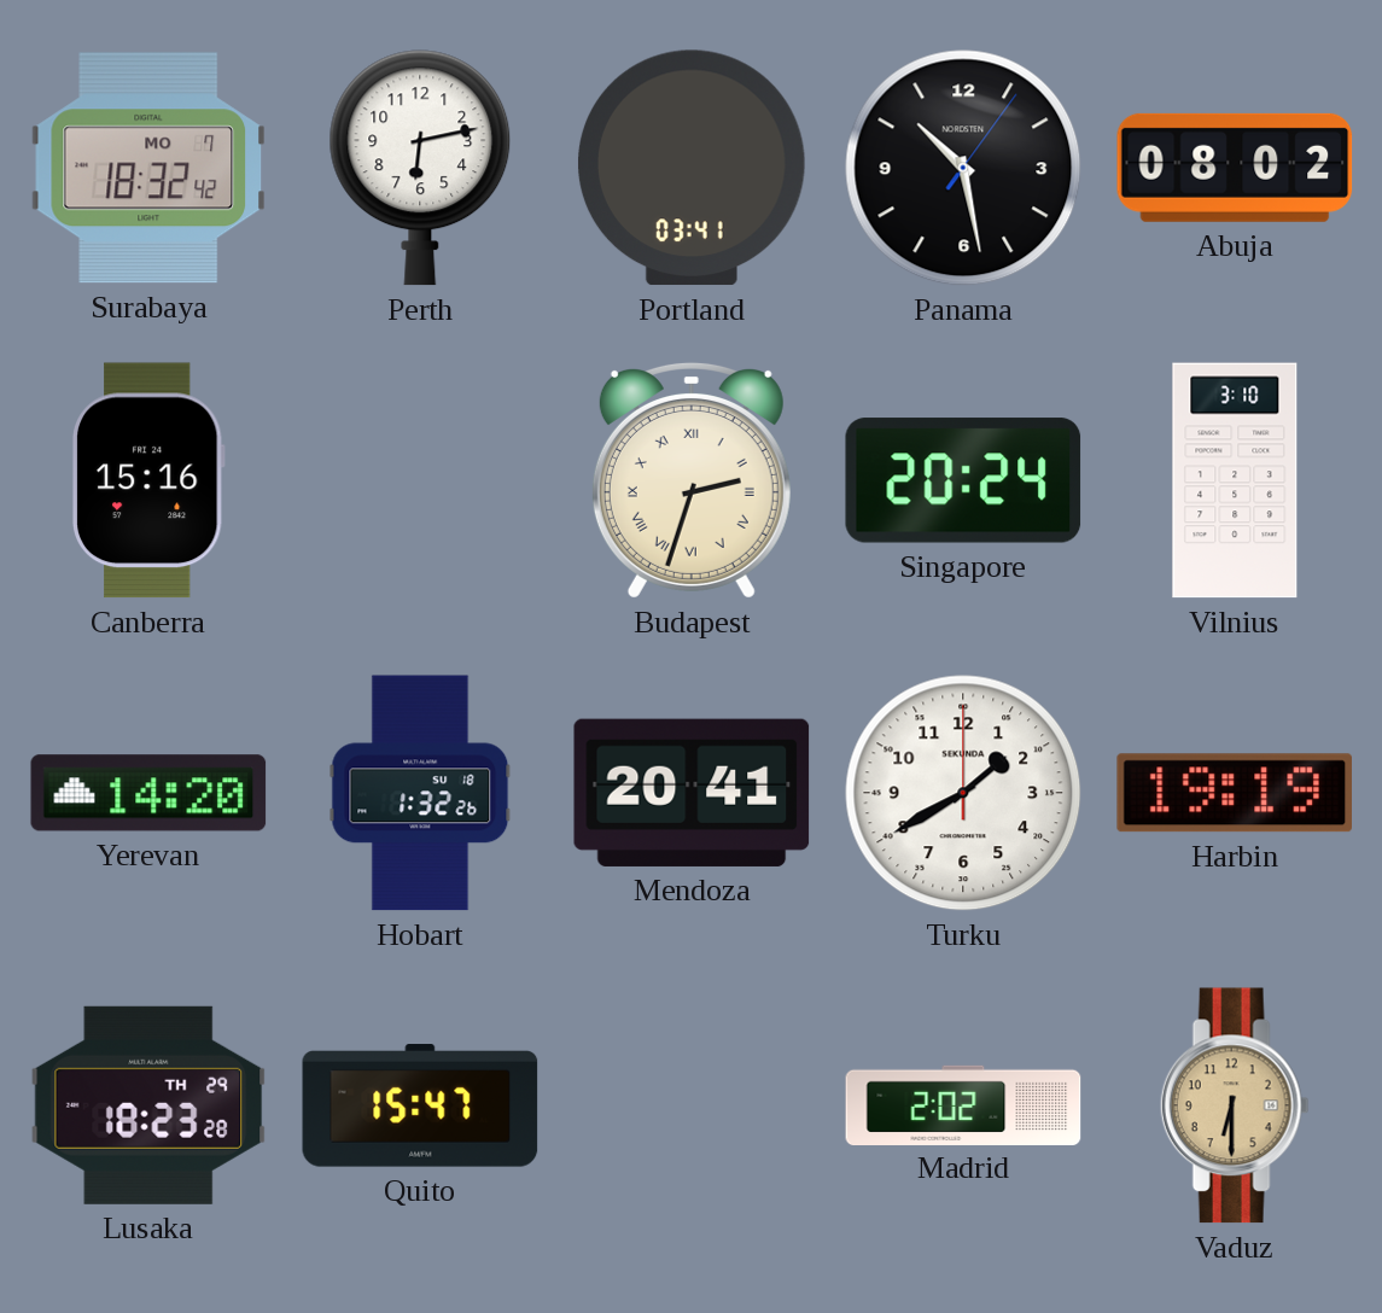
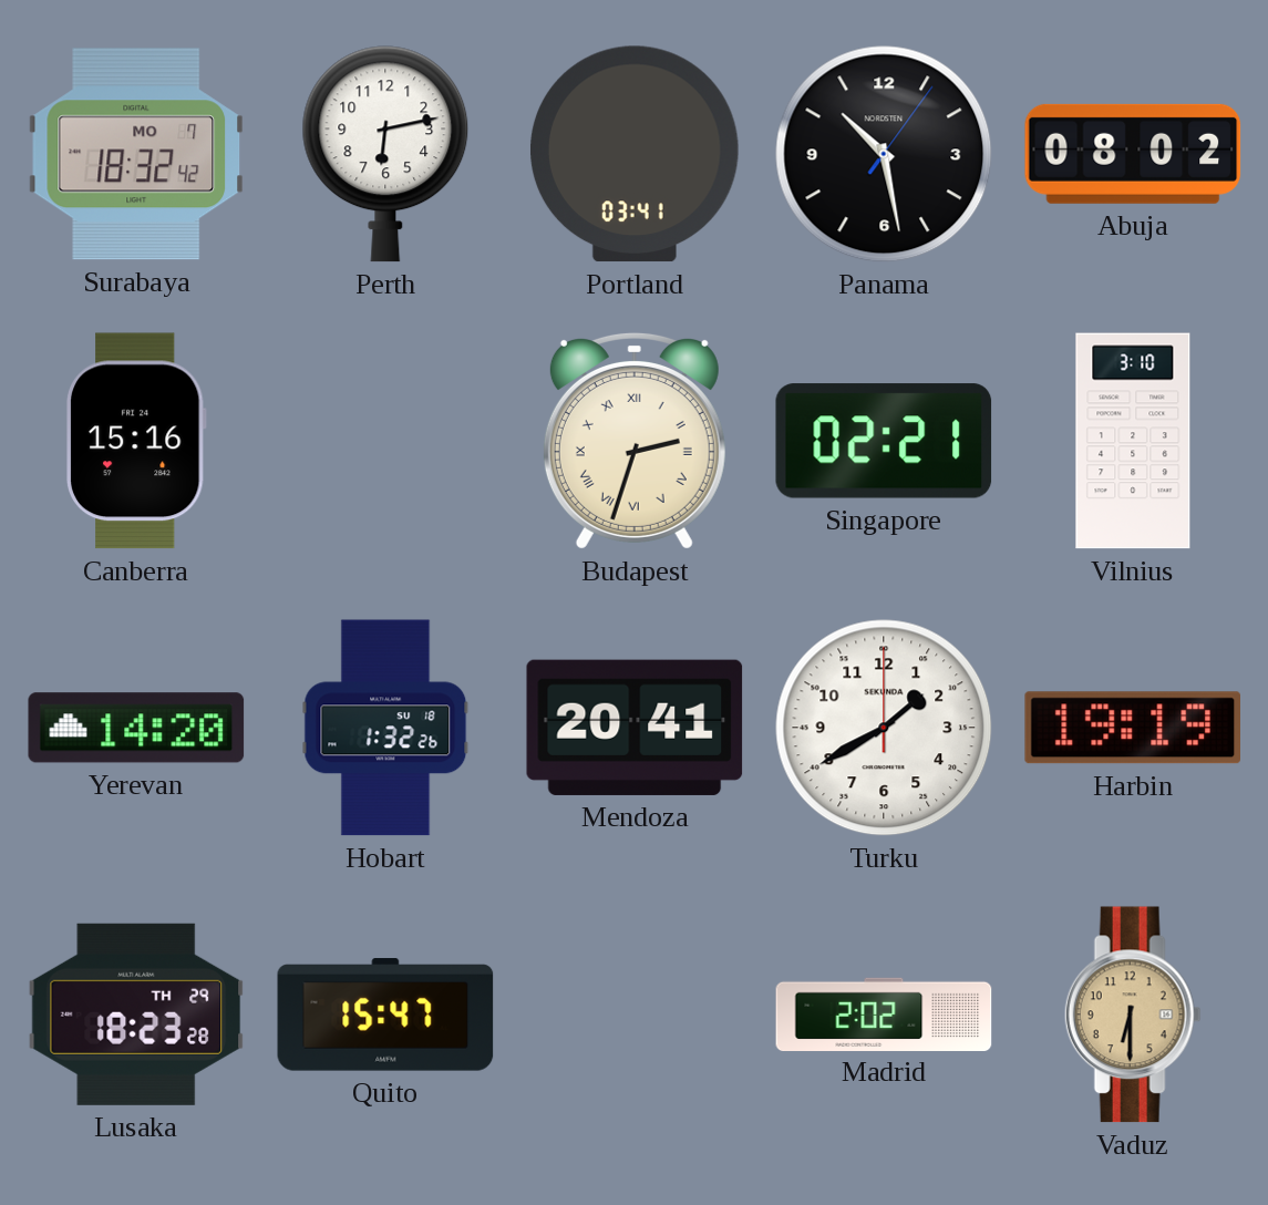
Singapore: 20:24 -> 02:21 (884, 441)
